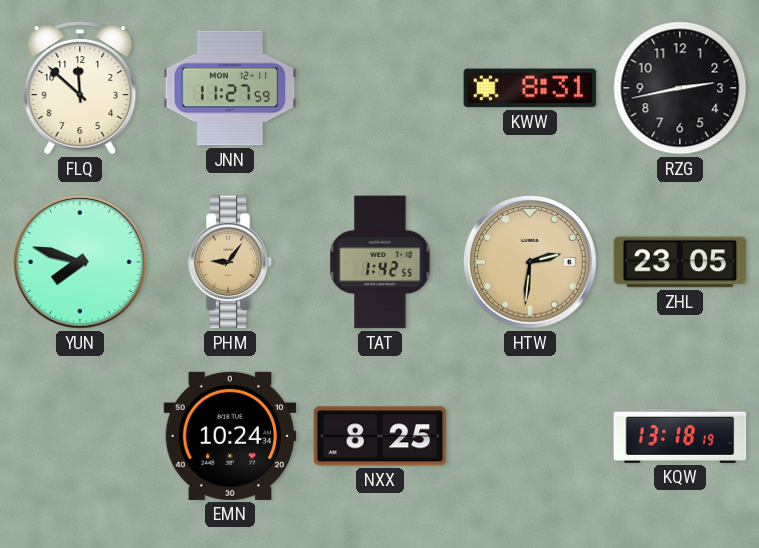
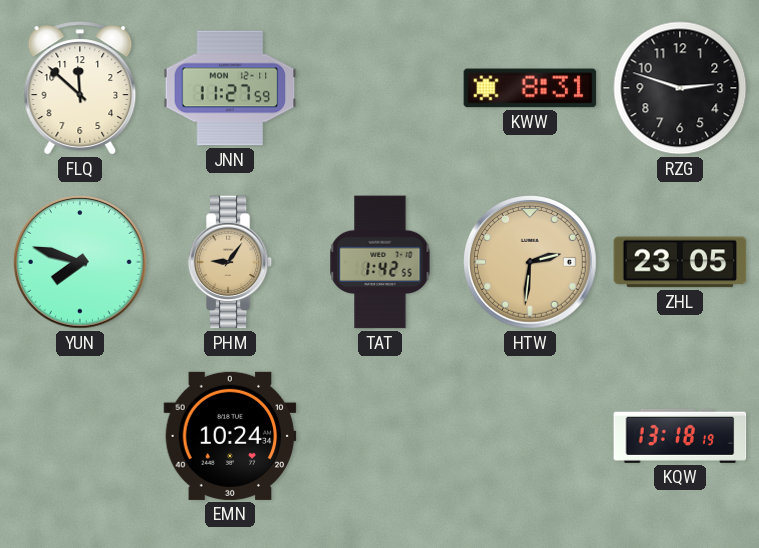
RZG: 2:43 -> 2:48 (680, 88)
NXX: 8:25 -> none (380, 436)
